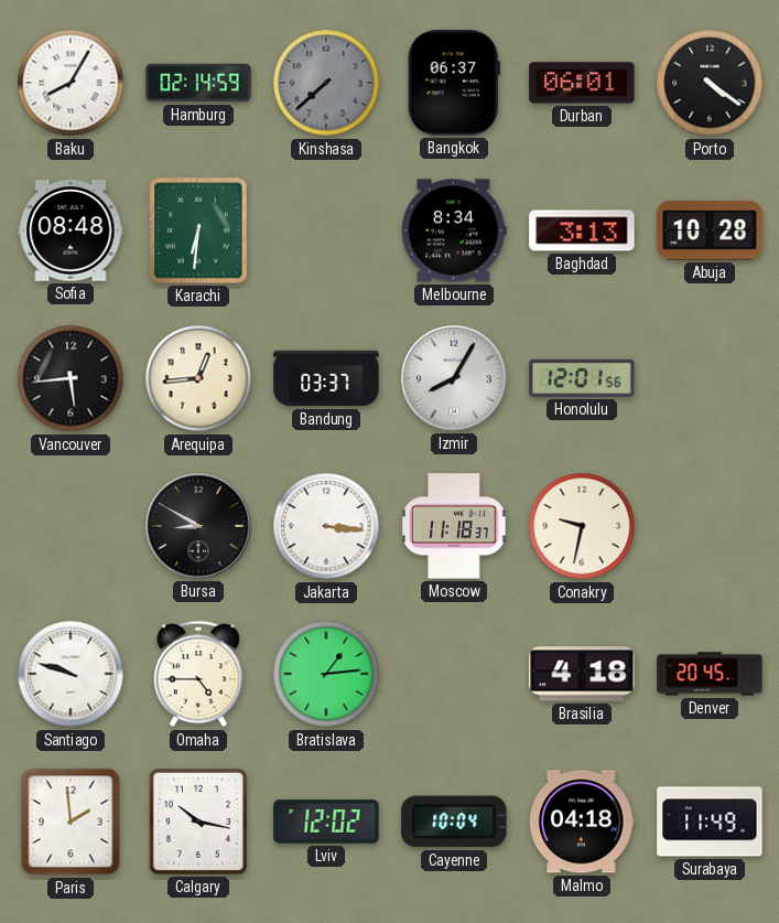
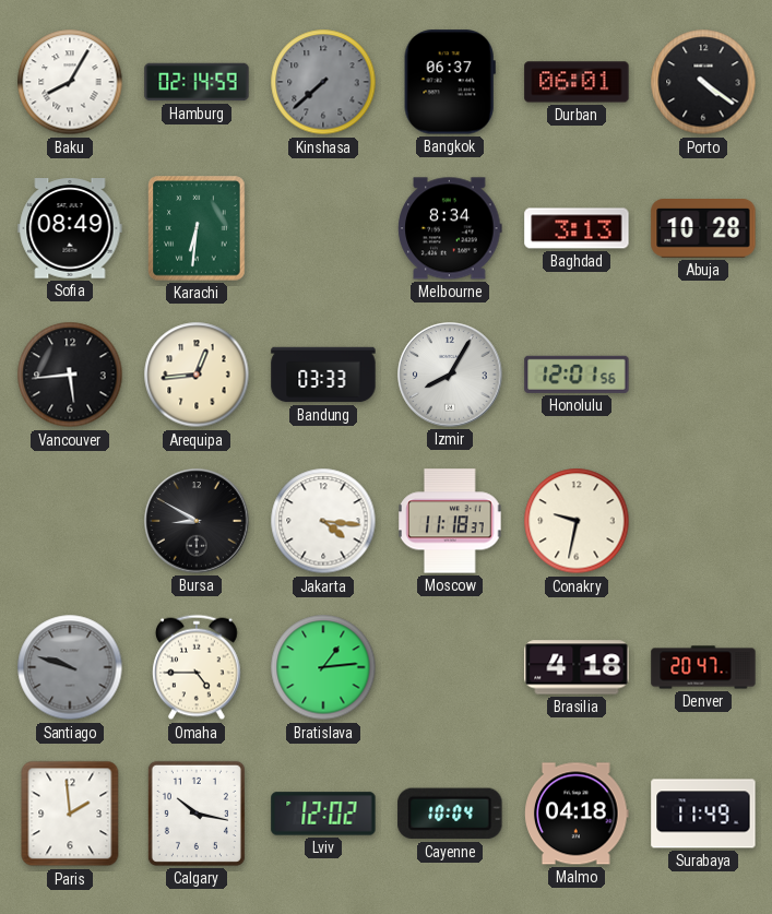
Sofia: 08:48 -> 08:49 (70, 228)
Bandung: 03:37 -> 03:33 (323, 375)
Jakarta: 3:16 -> 4:16 (323, 521)
Santiago dial: white -> grey (70, 667)
Denver: 20:45 -> 20:47 (703, 667)
